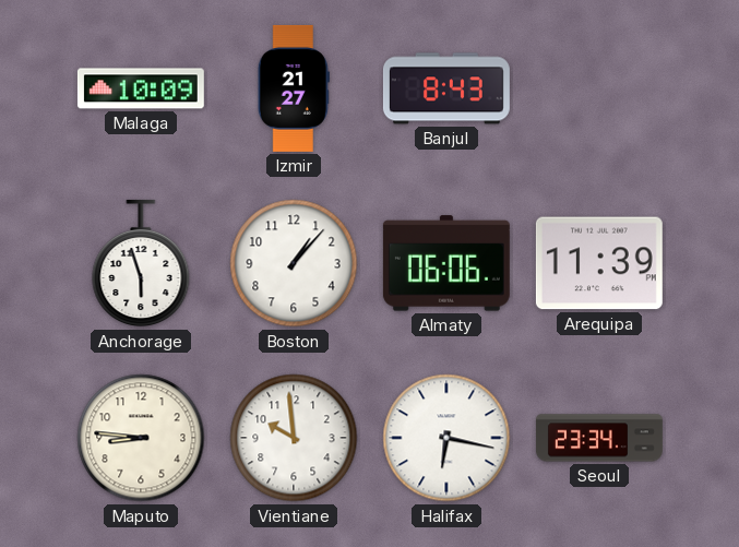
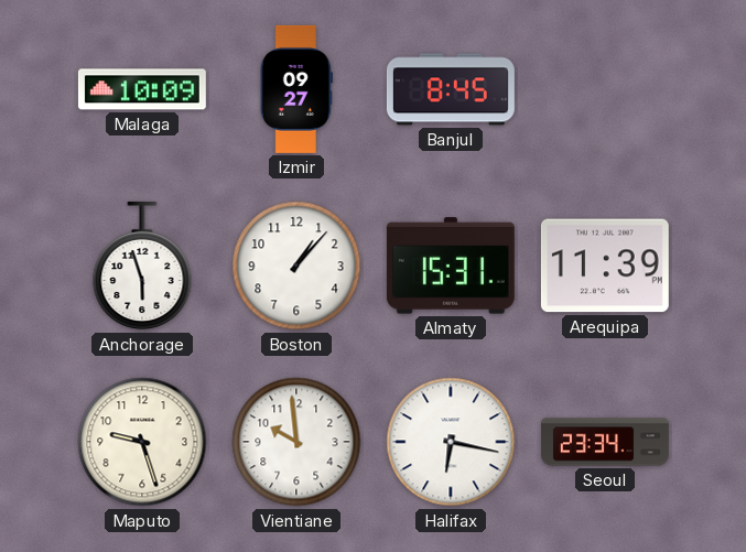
Izmir: 21:27 -> 09:27 (296, 89)
Banjul: 8:43 -> 8:45 (451, 89)
Almaty: 06:06 -> 15:31 (451, 266)
Maputo: 8:46 -> 9:27 (142, 442)
